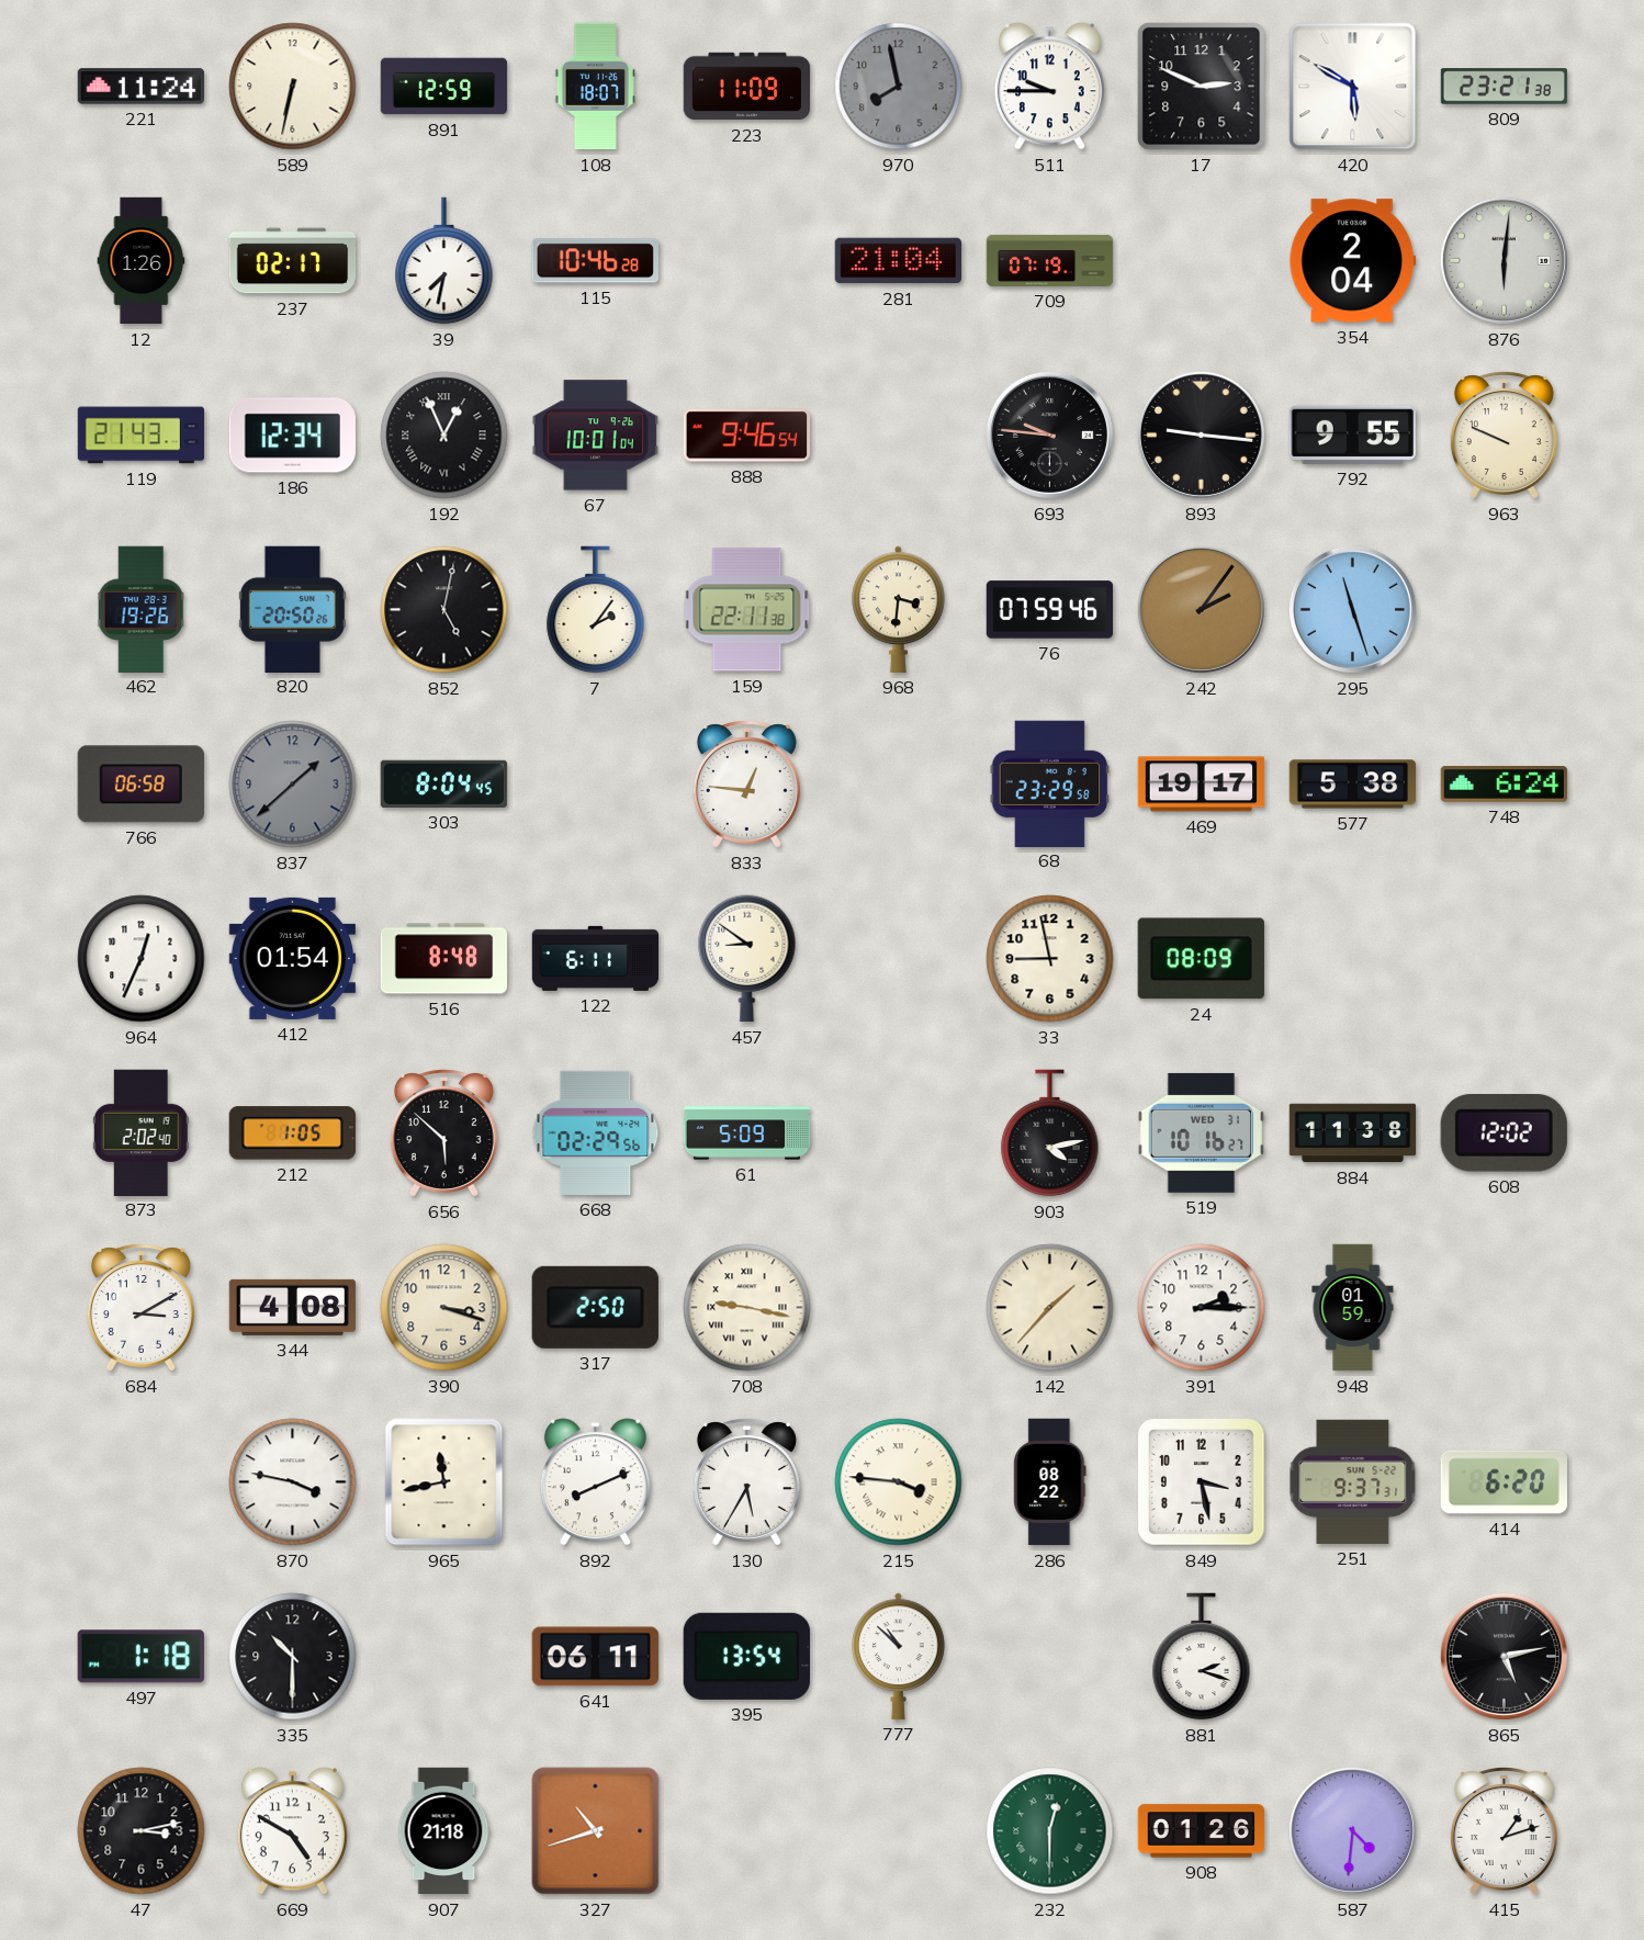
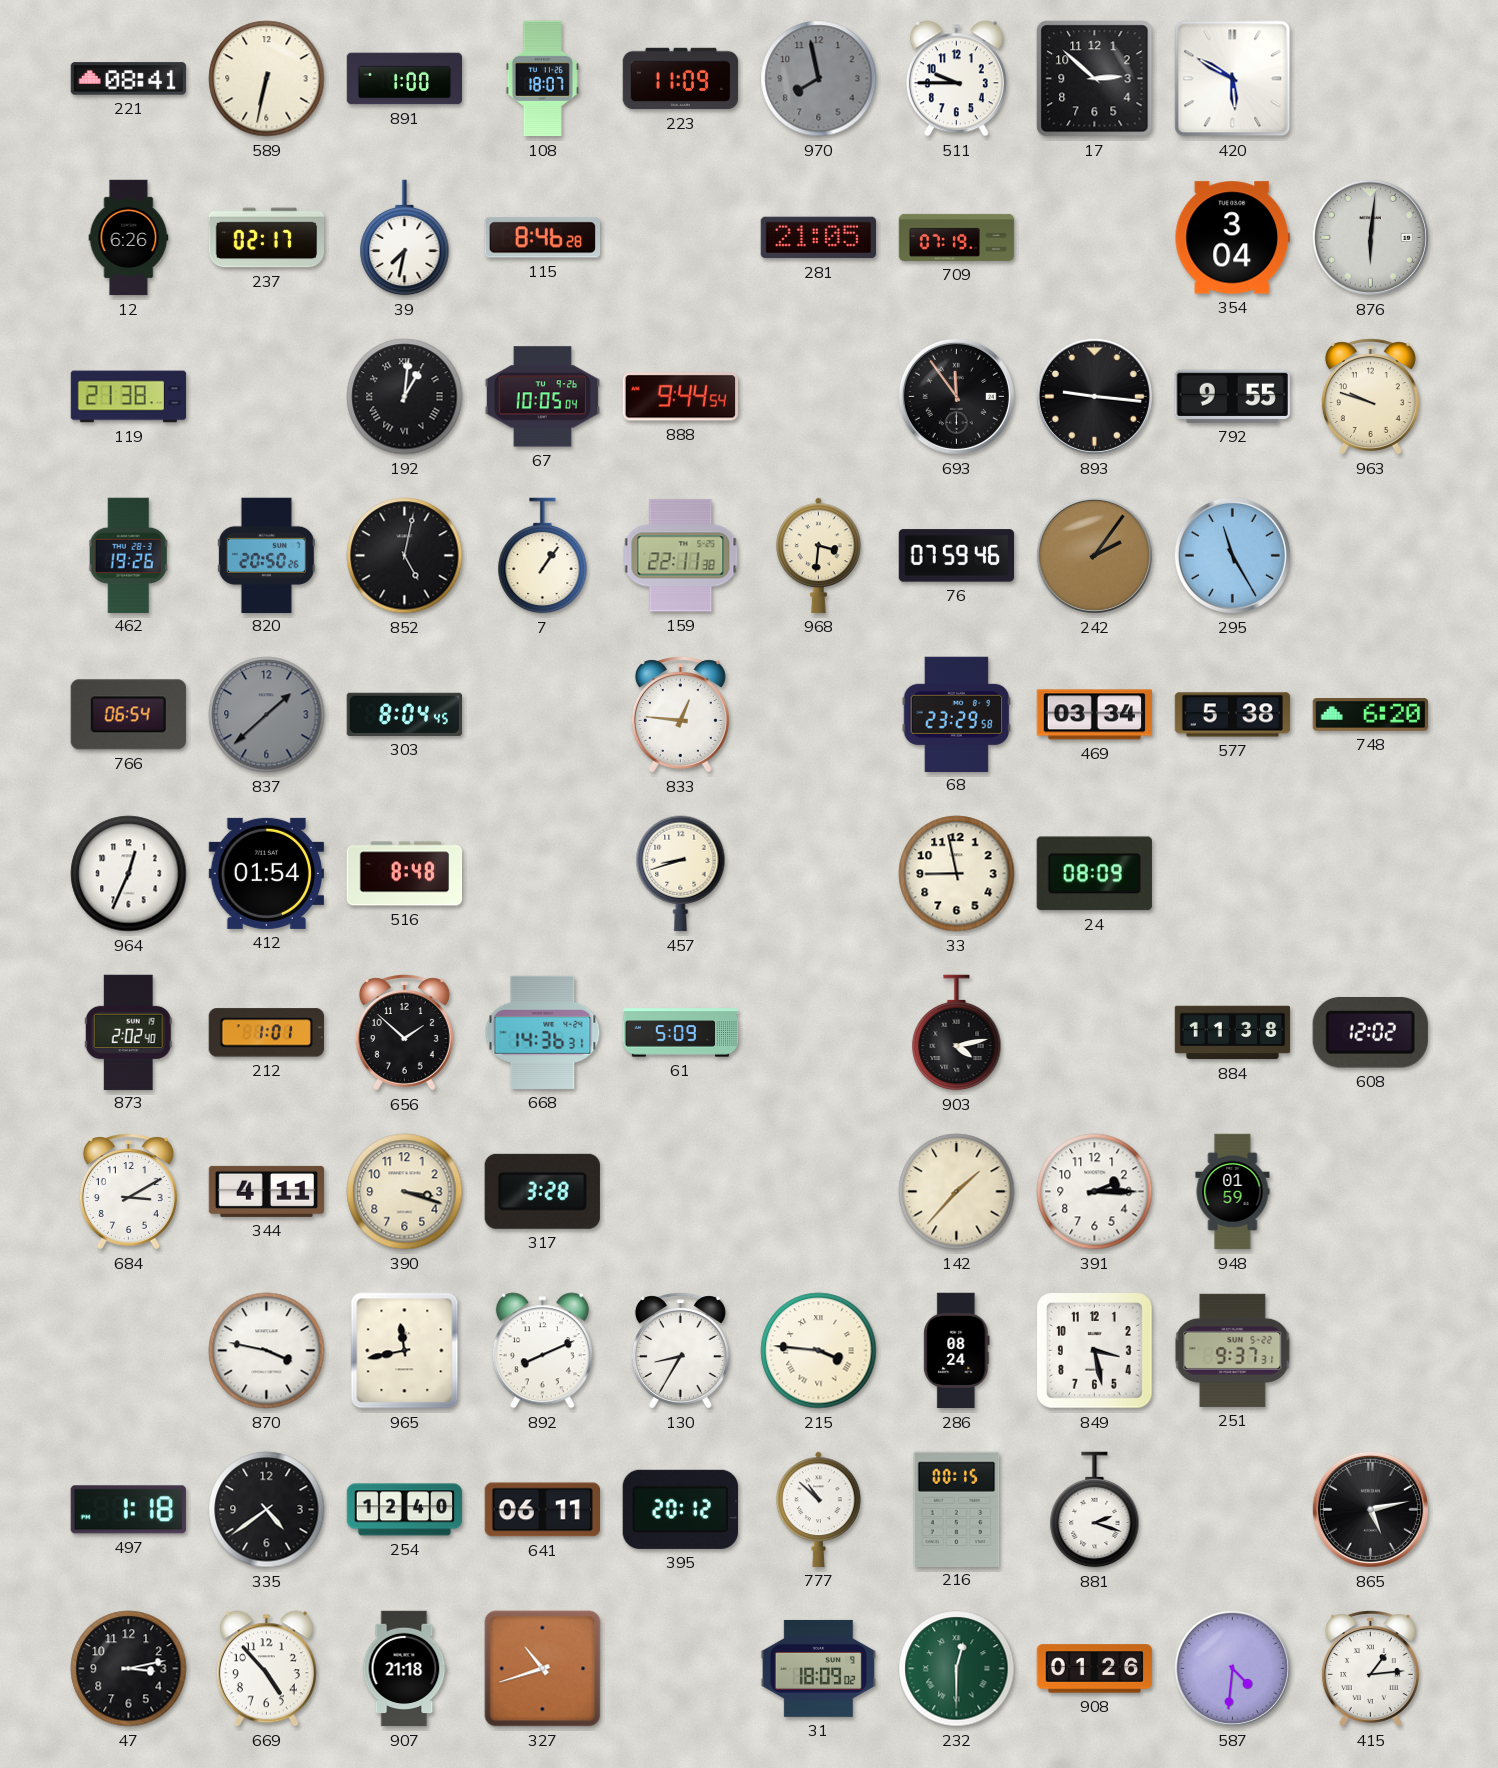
221: 11:24 -> 08:41 (128, 79)
891: 12:59 -> 1:00 (405, 79)
17: 2:49 -> 2:52 (1095, 79)
809: 23:21 -> none (1505, 87)
12: 1:26 -> 6:26 (129, 238)
115: 10:46 -> 8:46 (542, 238)
281: 21:04 -> 21:05 (818, 238)
354: 2:04 -> 3:04 (1232, 238)
119: 21:43 -> 21:38 (129, 397)
186: 12:34 -> none (292, 436)
192: 12:56 -> 1:01 (405, 397)
67: 10:01 -> 10:05 (542, 397)
888: 9:46 -> 9:44 (680, 397)
693: 9:46 -> 11:54 (956, 396)
963: 9:49 -> 9:48 (1370, 397)
7: 2:06 -> 1:06 (543, 556)
295: 11:27 -> 11:25 (1232, 555)
766: 06:58 -> 06:54 (128, 715)
469: 19:17 -> 03:34 (1095, 715)
748: 6:24 -> 6:20 (1370, 715)
122: 6:11 -> none (596, 958)
457: 8:51 -> 8:42 (681, 874)
212: 1:05 -> 1:01 (266, 1033)
656: 5:52 -> 1:52 (404, 1033)
668: 02:29 -> 14:36 (543, 1032)
519: 10:16 -> none (1201, 1132)
344: 4:08 -> 4:11 (267, 1191)
317: 2:50 -> 3:28 (542, 1191)
708: 9:17 -> none (747, 1308)
130: 5:35 -> 8:35 (680, 1351)
286: 08:22 -> 08:24 (957, 1351)
414: 6:20 -> none (1504, 1482)
335: 10:30 -> 4:39 (267, 1510)
254: none -> 12:40 (405, 1510)
395: 13:54 -> 20:12 (680, 1509)
216: none -> 00:15 (957, 1509)
669: 4:50 -> 4:53 (266, 1669)
31: none -> 18:09 (819, 1668)
415: 1:12 -> 1:14 (1370, 1669)
